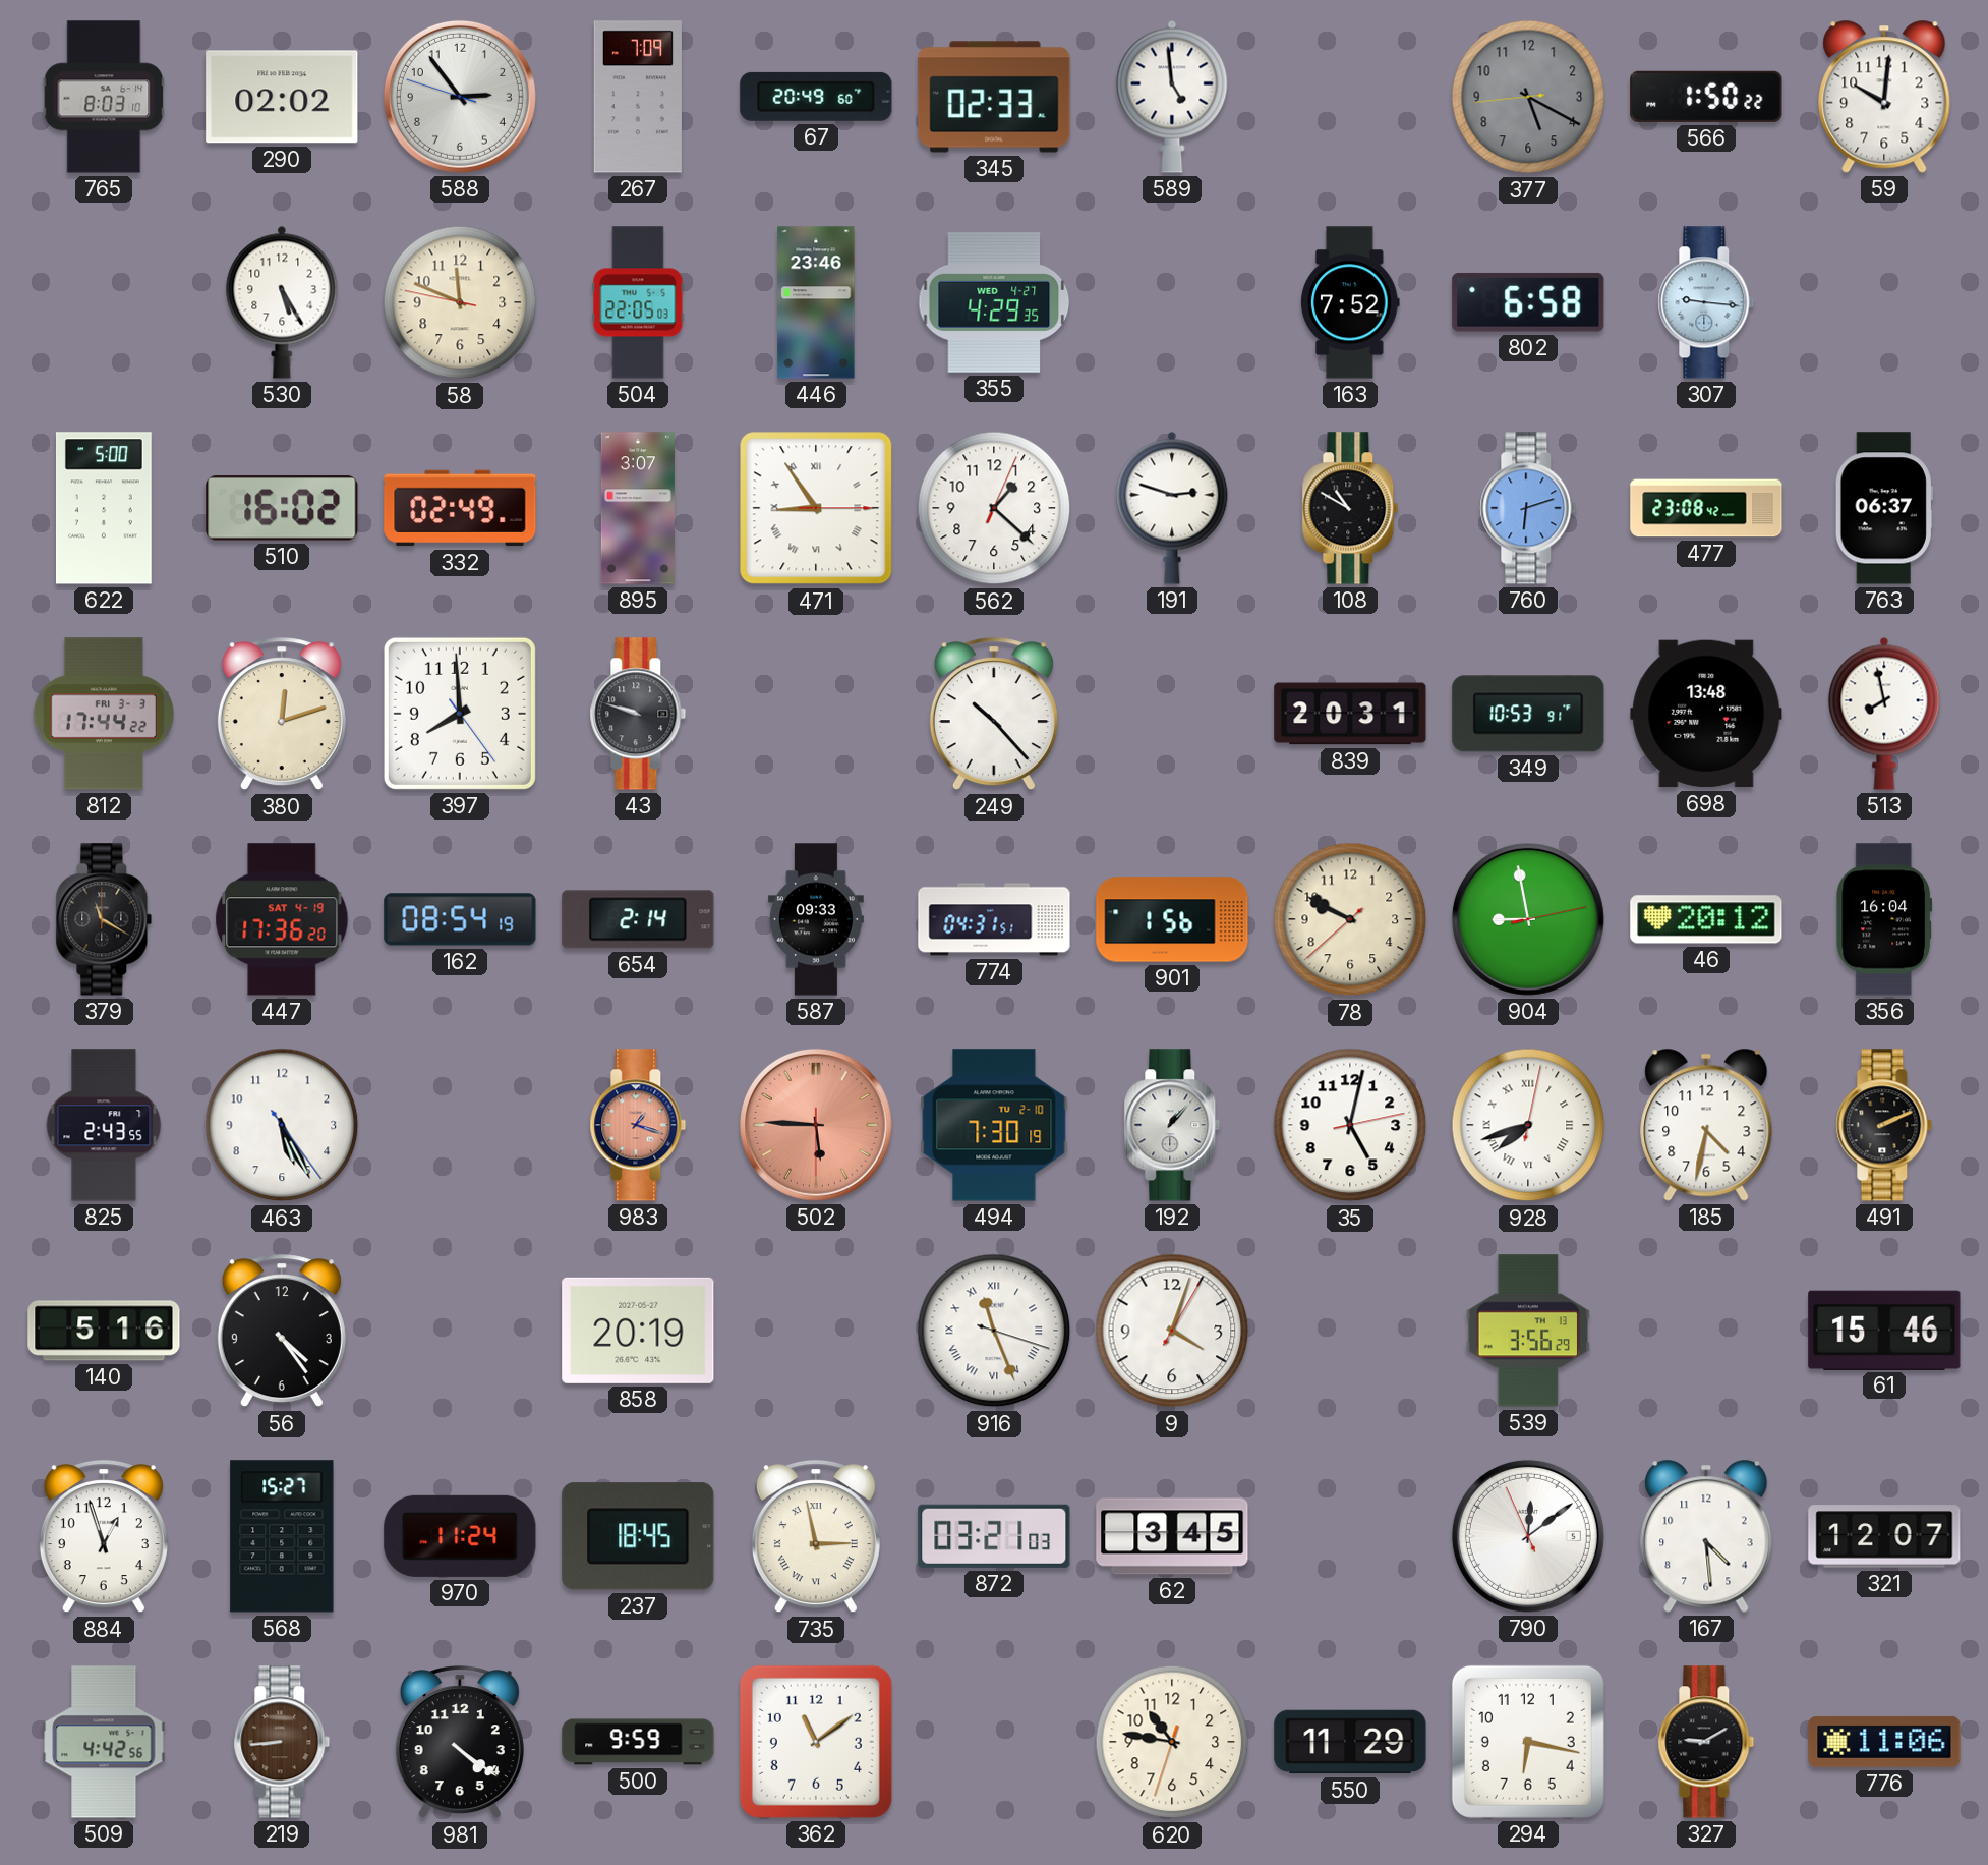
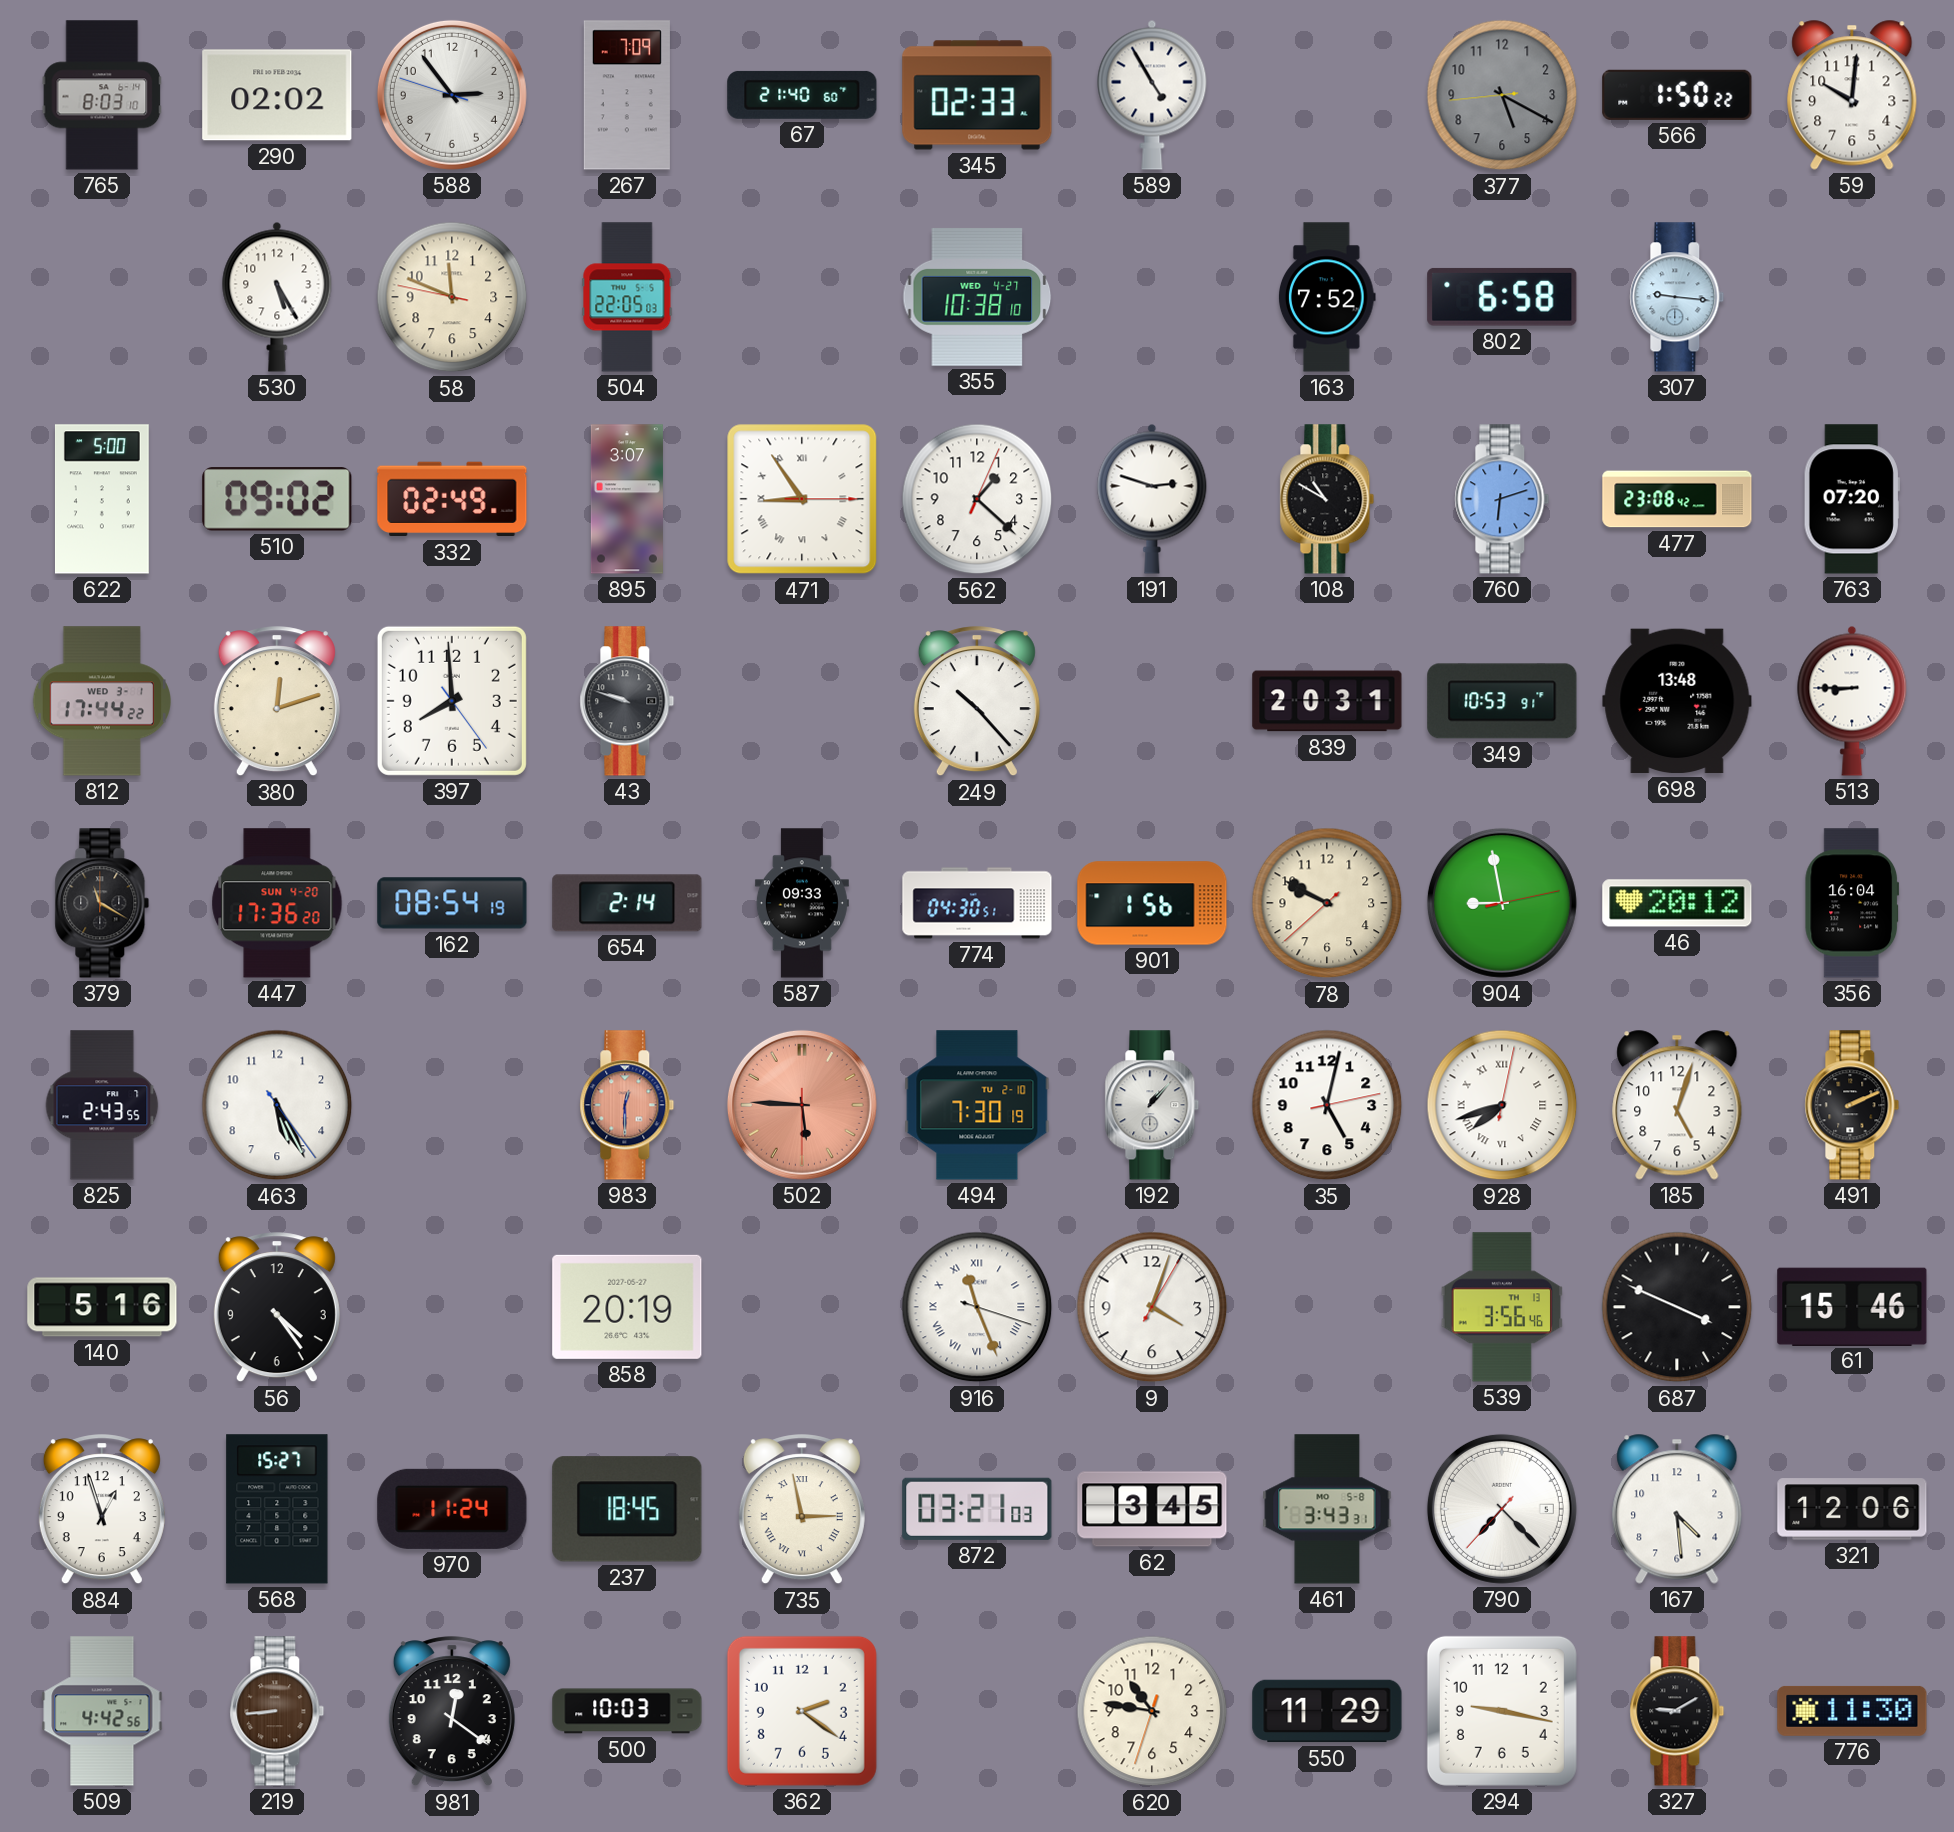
67: 20:49 -> 21:40 (802, 95)
589: 4:59 -> 4:55 (1152, 95)
446: 23:46 -> none (816, 302)
355: 4:29 -> 10:38 (977, 297)
510: 16:02 -> 09:02 (277, 499)
763: 06:37 -> 07:20 (1852, 499)
812 date: FRI 3-3 -> WED 3-1 (102, 701)
513: 7:58 -> 8:45 (1852, 701)
447 date: SAT 4-19 -> SUN 4-20 (277, 903)
774: 04:31 -> 04:30 (977, 903)
983: 1:18 -> 12:30 (627, 1105)
185: 4:32 -> 5:03 (1677, 1105)
539: 3:56:29 -> 3:56:46 (1502, 1307)
687: none -> 3:49 (1677, 1307)
461: none -> 3:43 (1327, 1509)
790: 12:08 -> 7:22 (1502, 1509)
321: 12:07 -> 12:06 (1852, 1509)
981: 4:21 -> 12:21 (452, 1712)
500: 9:59 -> 10:03 (627, 1711)
362: 11:09 -> 2:21 (802, 1711)
294: 6:17 -> 9:17 (1502, 1711)
776: 11:06 -> 11:30 (1852, 1711)
